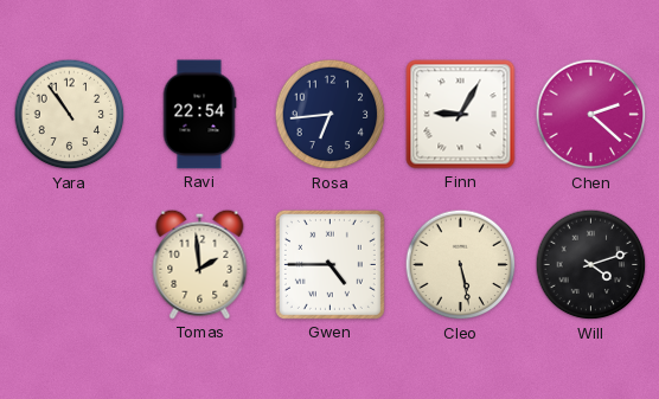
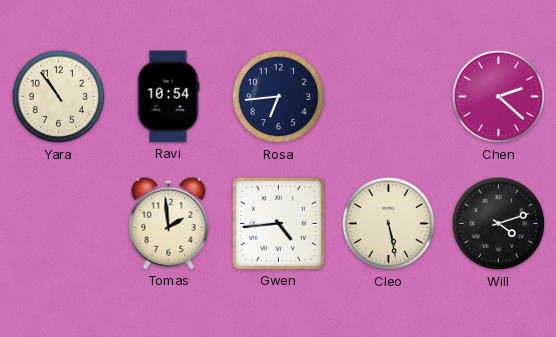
Ravi: 22:54 -> 10:54 (168, 97)
Finn: 9:05 -> none (461, 115)
Gwen: 4:45 -> 4:44 (278, 223)
